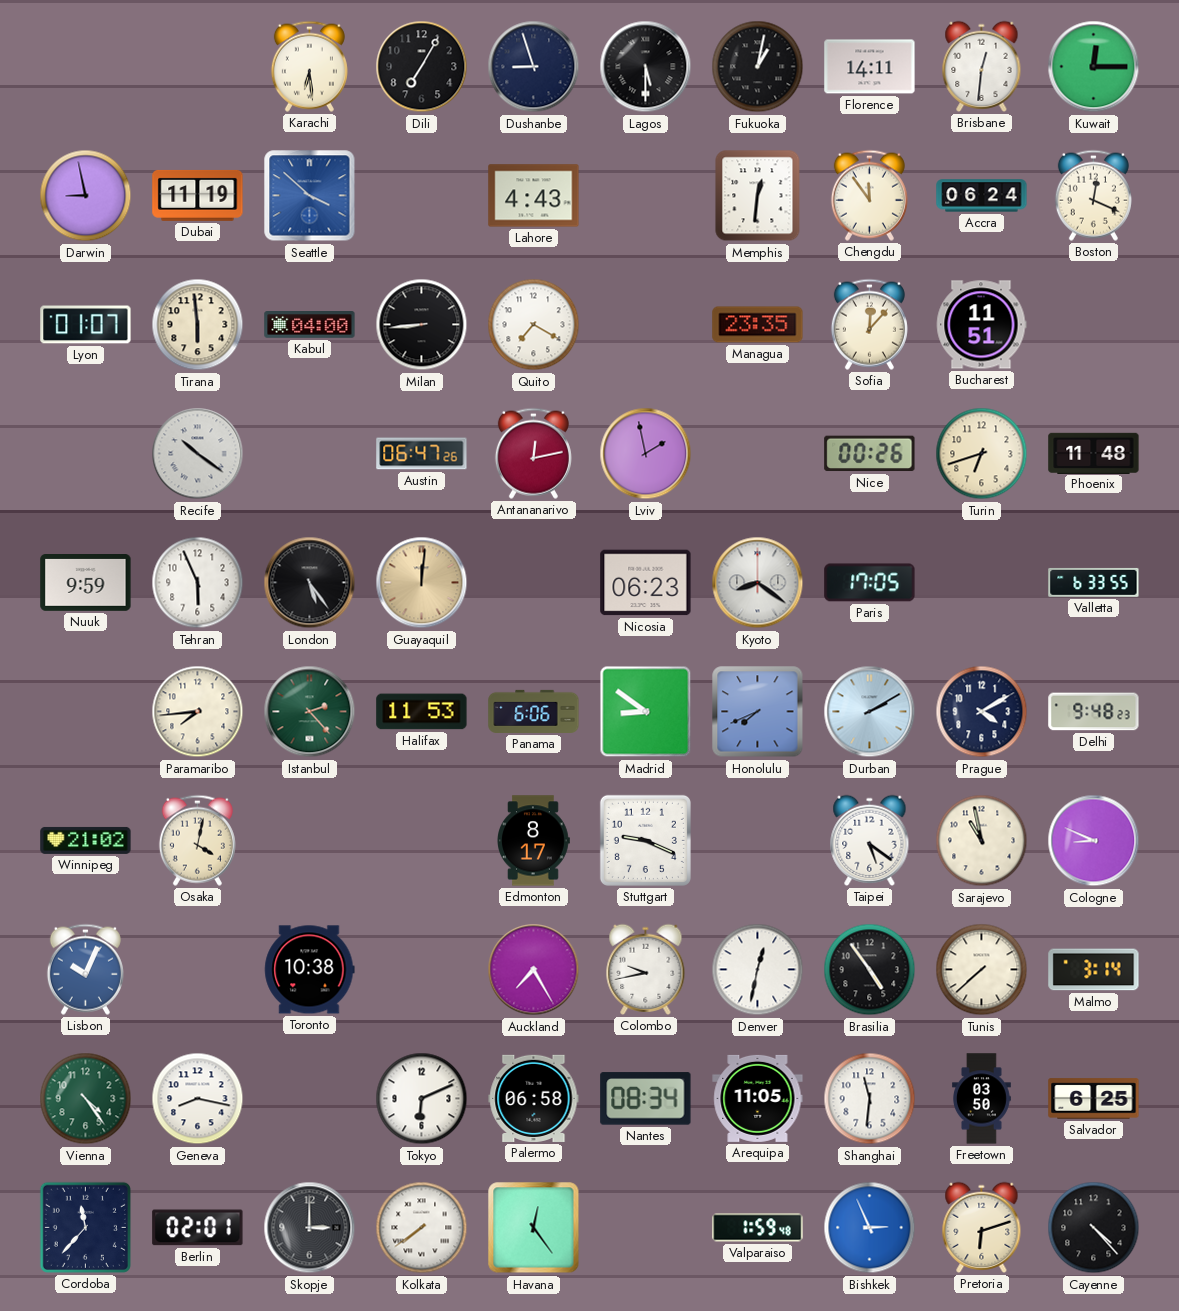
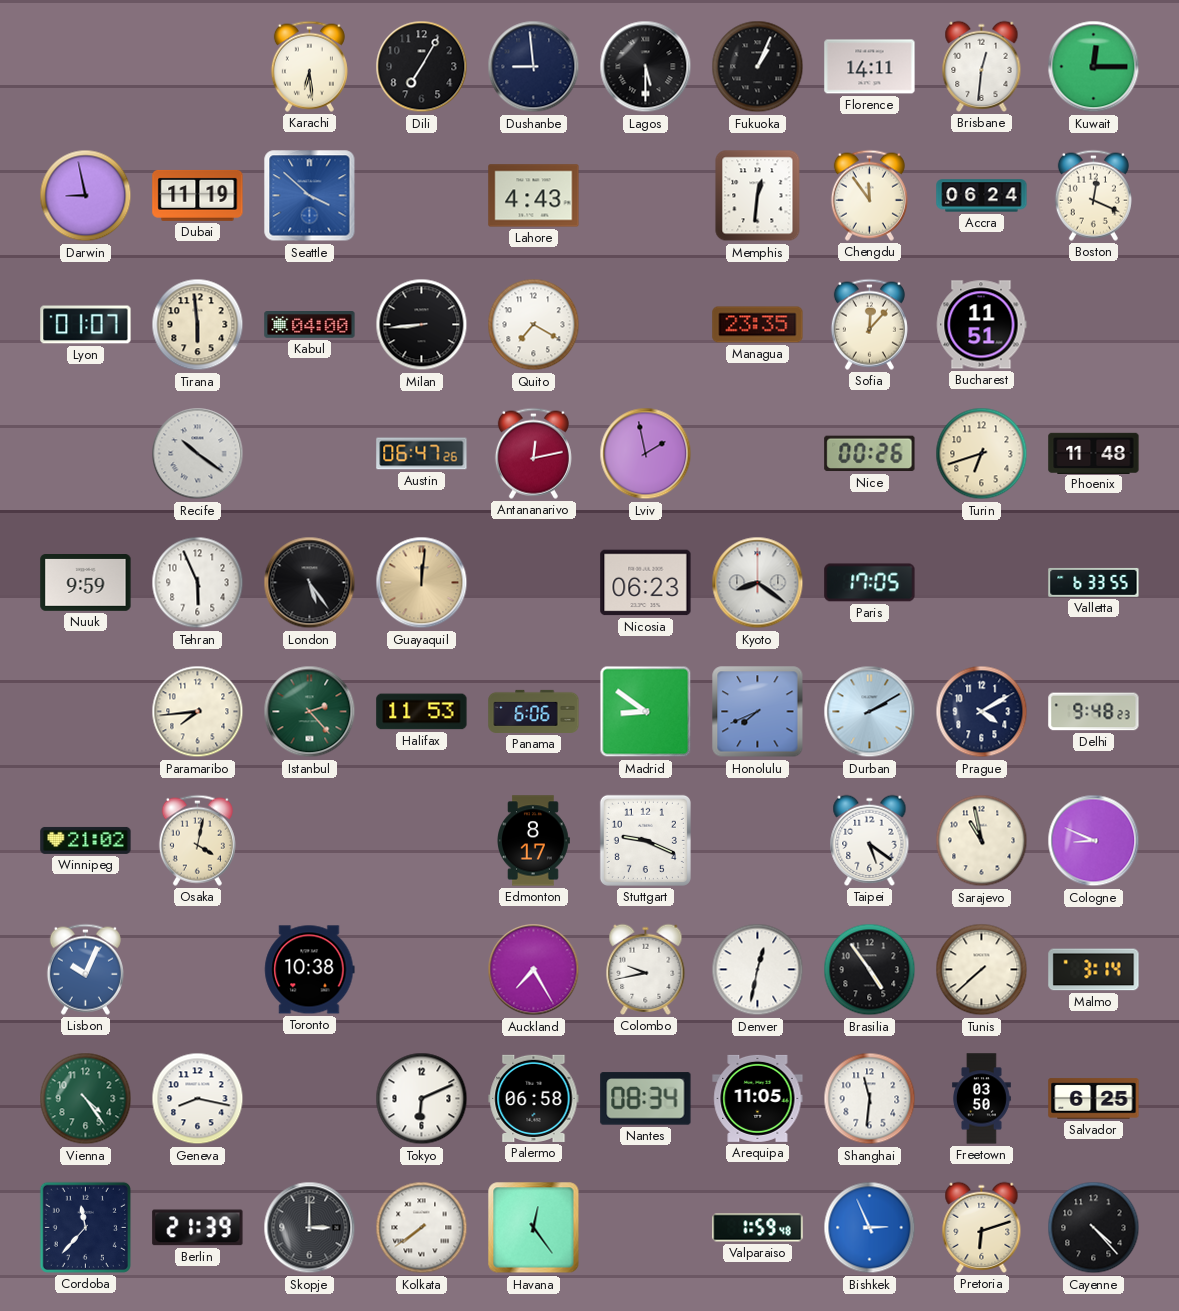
Dushanbe: 8:57 -> 8:59 (534, 67)
Fukuoka: 1:02 -> 1:04 (758, 67)
Berlin: 02:01 -> 21:39 (198, 1228)
